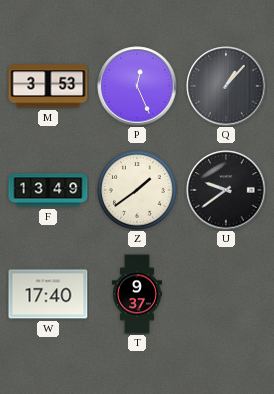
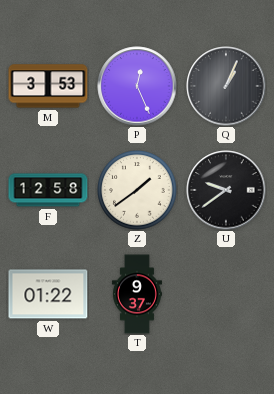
Q: 1:07 -> 1:04 (226, 86)
F: 13:49 -> 12:58 (48, 190)
W: 17:40 -> 01:22 (48, 294)
